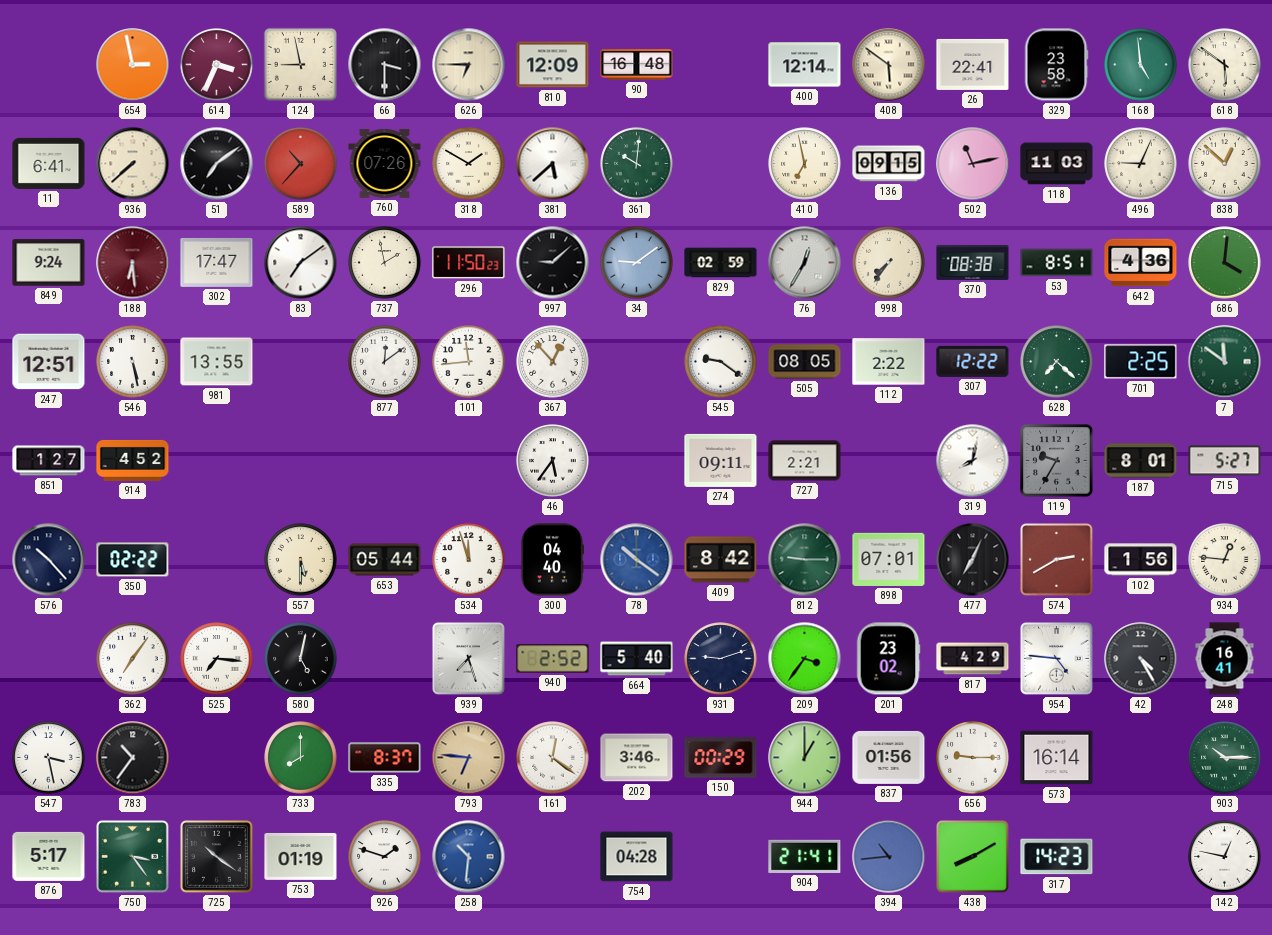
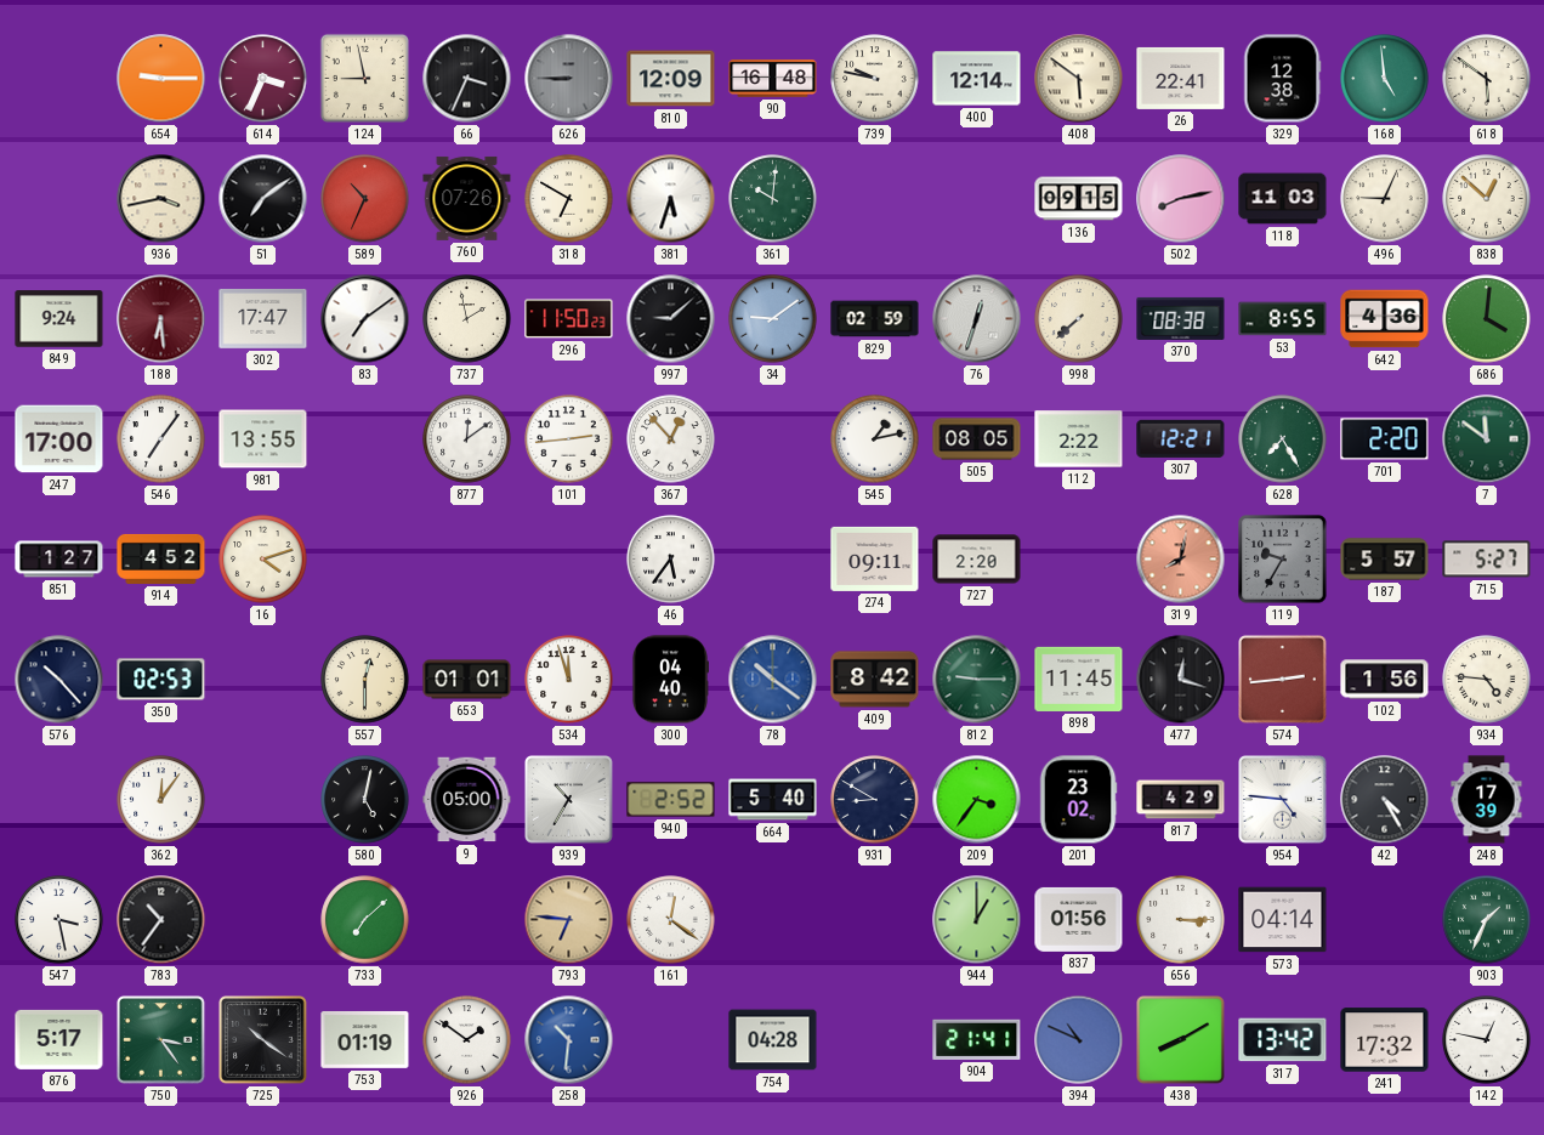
654: 2:58 -> 9:15 (161, 79)
66: 3:30 -> 3:34 (467, 79)
626: 6:45 -> 8:45 (569, 79)
626 dial: cream -> grey (569, 79)
739: none -> 9:47 (875, 79)
329: 23:58 -> 12:38 (1282, 79)
11: 6:41 -> none (49, 163)
936: 7:38 -> 3:43 (161, 199)
589: 10:37 -> 10:34 (365, 199)
318: 1:50 -> 6:50 (569, 199)
381: 5:38 -> 5:33 (671, 199)
410: 6:58 -> none (805, 164)
502: 11:13 -> 8:13 (1181, 199)
76: 12:35 -> 12:33 (977, 319)
998: 7:36 -> 7:38 (1079, 319)
53: 8:51 -> 8:55 (1283, 319)
247: 12:51 -> 17:00 (59, 439)
546: 5:28 -> 7:06 (161, 439)
101: 11:44 -> 2:44 (569, 439)
545: 9:21 -> 1:13 (875, 439)
307: 12:22 -> 12:21 (1181, 438)
628: 7:22 -> 7:25 (1283, 439)
701: 2:25 -> 2:20 (1385, 439)
16: none -> 4:12 (263, 560)
727: 2:21 -> 2:20 (977, 560)
319 dial: white -> salmon (1181, 560)
187: 8:01 -> 5:57 (1385, 560)
350: 02:22 -> 02:53 (161, 680)
557: 5:30 -> 12:30 (365, 680)
653: 05:44 -> 01:01 (467, 680)
898: 07:01 -> 11:45 (1079, 679)
477: 7:04 -> 12:18 (1181, 680)
574: 2:40 -> 2:44 (1283, 680)
934: 12:46 -> 4:46 (1487, 680)
362: 7:06 -> 12:06 (161, 800)
525: 7:16 -> none (217, 659)
9: none -> 05:00 (467, 800)
939: 7:27 -> 10:35 (569, 800)
931: 9:12 -> 8:50 (875, 800)
248: 16:41 -> 17:39 (1487, 800)
733: 8:00 -> 7:08 (365, 920)
335: 8:37 -> none (385, 758)
202: 3:46 -> none (637, 758)
150: 00:29 -> none (721, 758)
656: 9:15 -> 3:15 (1181, 920)
573: 16:14 -> 04:14 (1283, 920)
903: 10:15 -> 1:34 (1487, 920)
926: 1:48 -> 1:51 (467, 1040)
394: 10:44 -> 10:49 (1079, 1040)
317: 14:23 -> 13:42 (1283, 1040)
241: none -> 17:32 (1385, 1040)
